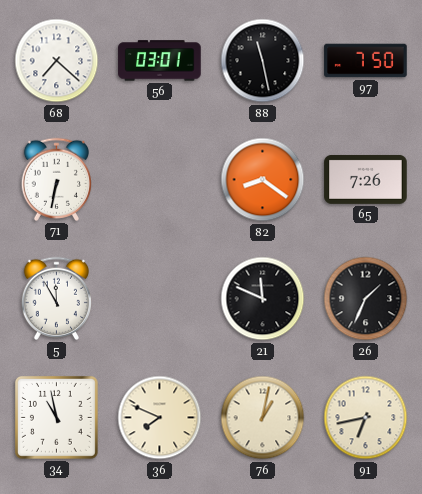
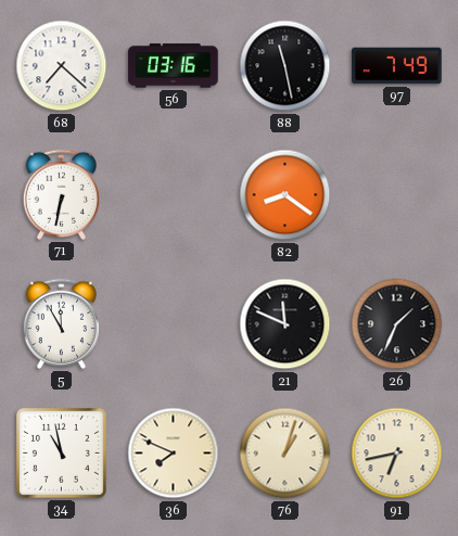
56: 03:01 -> 03:16 (174, 66)
97: 7:50 -> 7:49 (397, 66)
65: 7:26 -> none (366, 179)
76: 1:02 -> 1:03 (285, 454)
